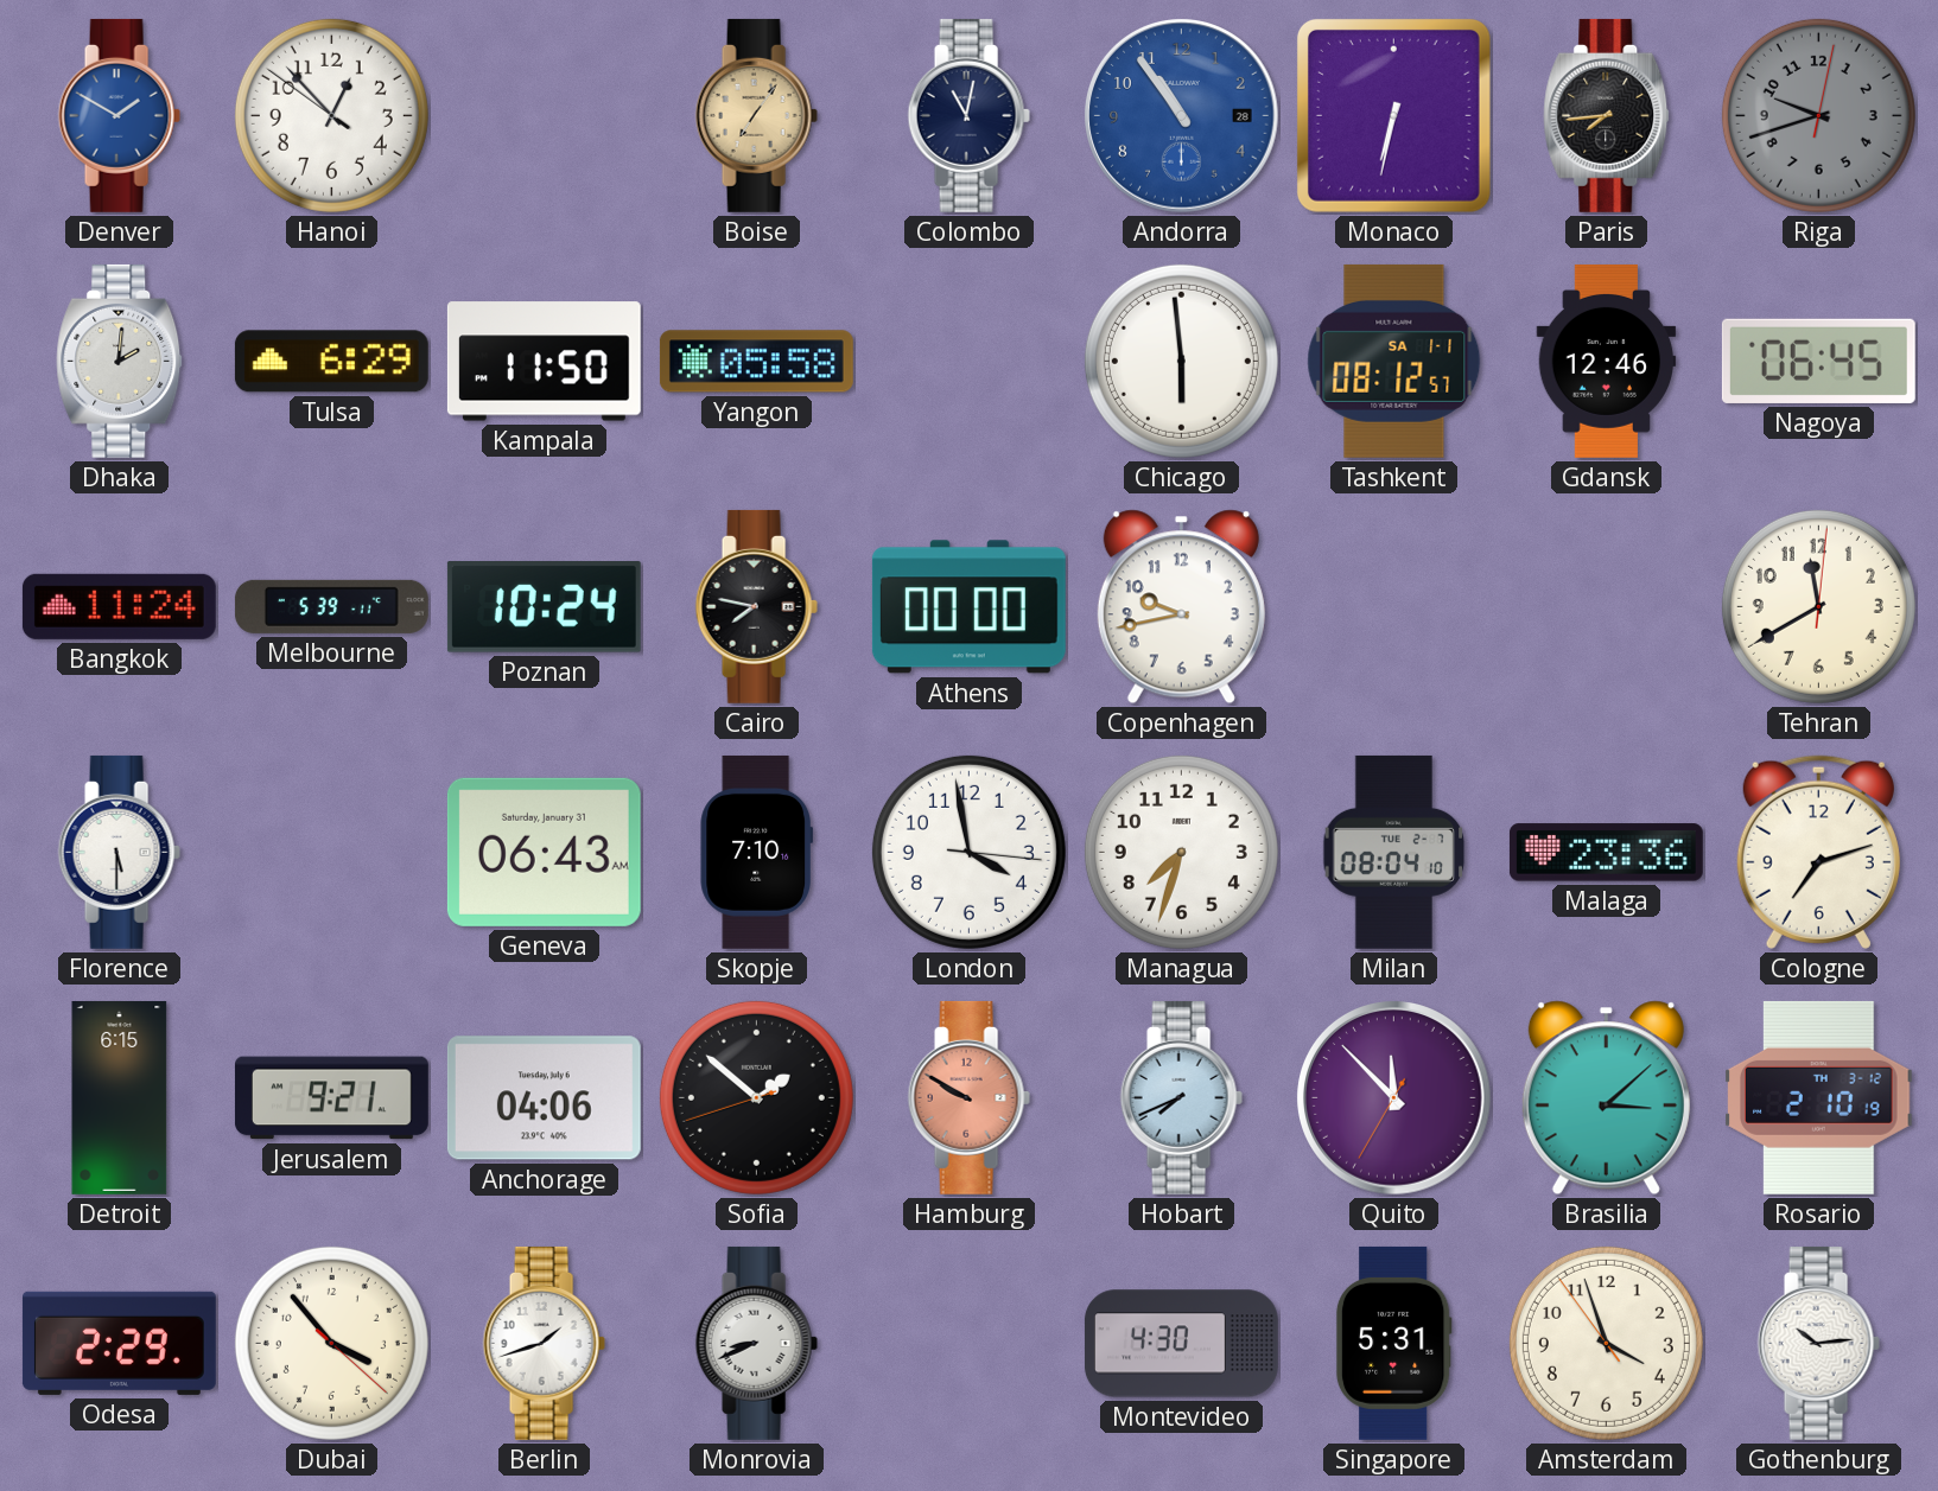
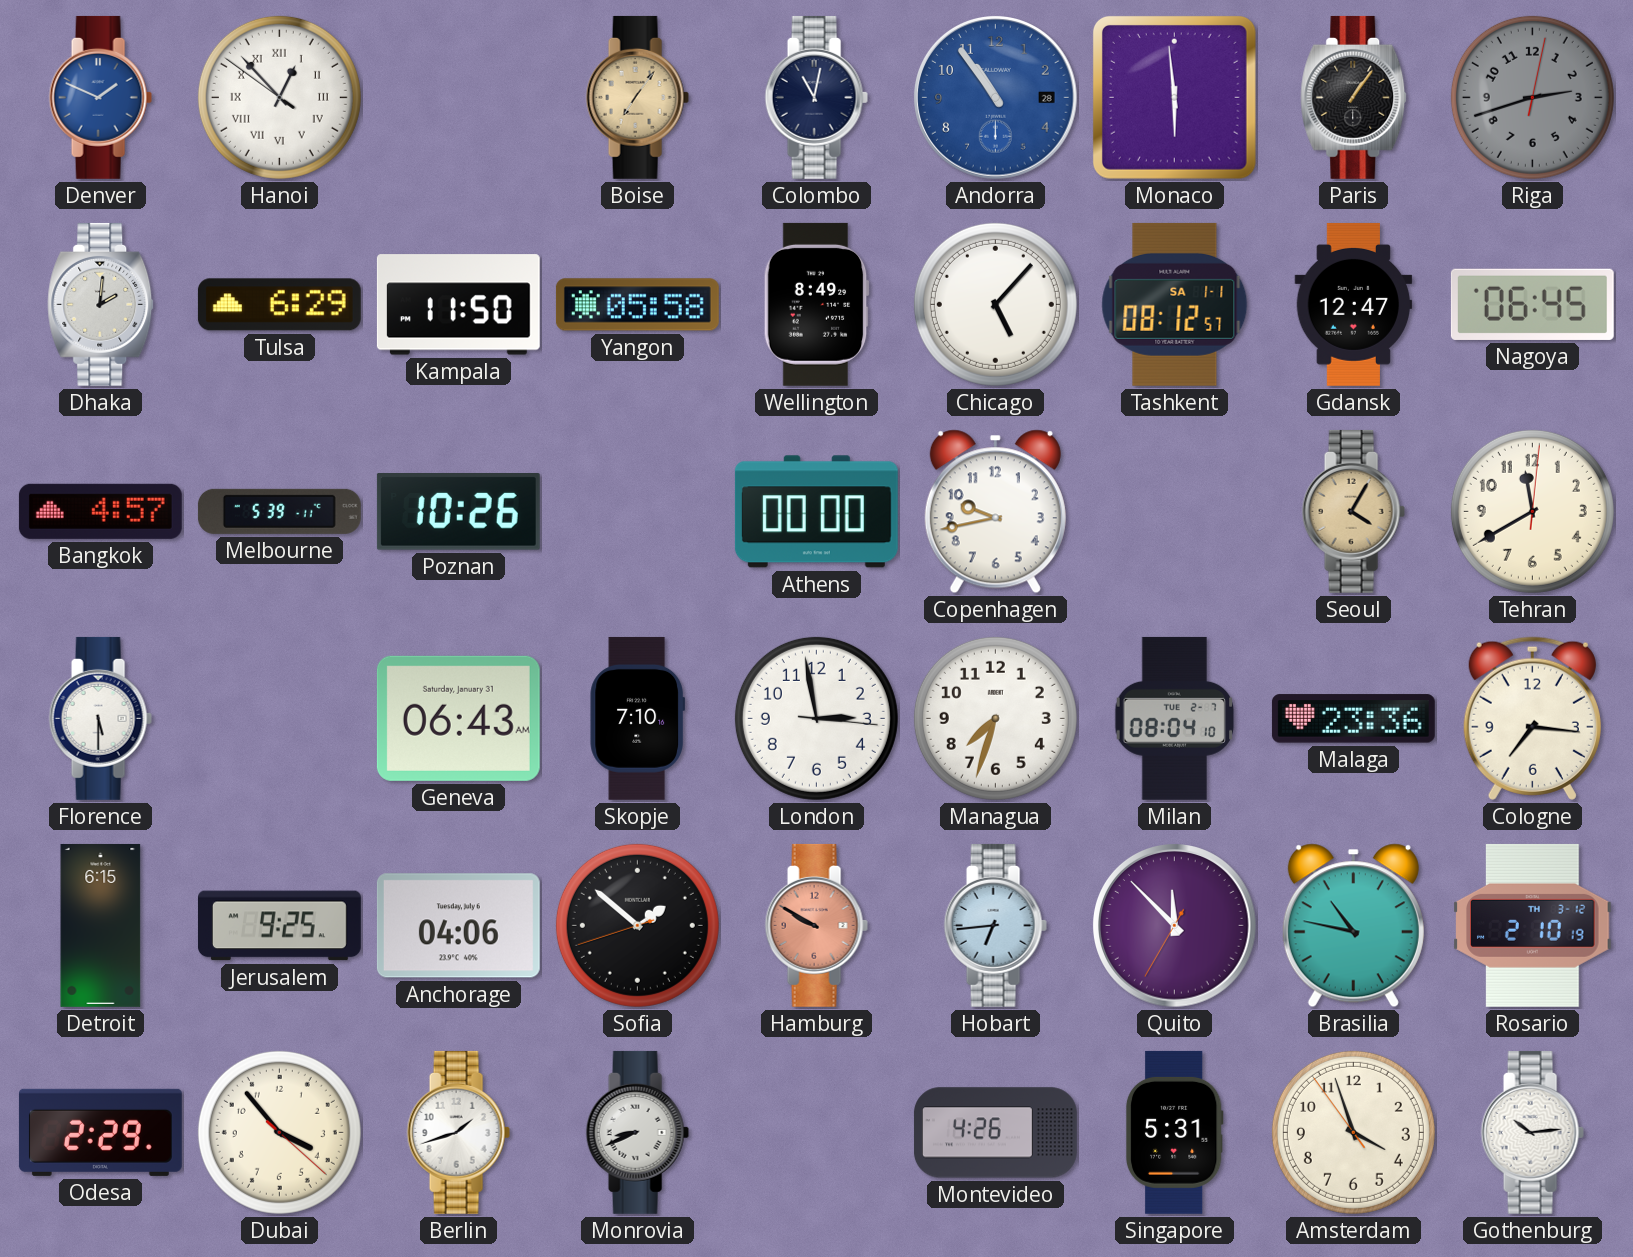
Denver: 1:50 -> 1:49 (100, 97)
Hanoi numerals: Arabic -> Roman (279, 97)
Monaco: 6:32 -> 5:59 (1174, 97)
Paris: 7:44 -> 1:06 (1354, 97)
Riga: 9:42 -> 2:42 (1532, 97)
Wellington: none -> 8:49 (816, 304)
Chicago: 5:59 -> 5:07 (995, 304)
Gdansk: 12:46 -> 12:47 (1354, 304)
Bangkok: 11:24 -> 4:57 (100, 511)
Poznan: 10:24 -> 10:26 (458, 512)
Cairo: 7:47 -> none (756, 606)
Seoul: none -> 4:05 (1353, 511)
London: 3:58 -> 2:58 (816, 718)
Cologne: 7:12 -> 7:16 (1532, 718)
Jerusalem: 9:21 -> 9:25 (279, 926)
Hobart: 7:41 -> 6:44 (995, 925)
Brasilia: 3:08 -> 10:47 (1353, 926)
Montevideo: 4:30 -> 4:26 (995, 1133)
